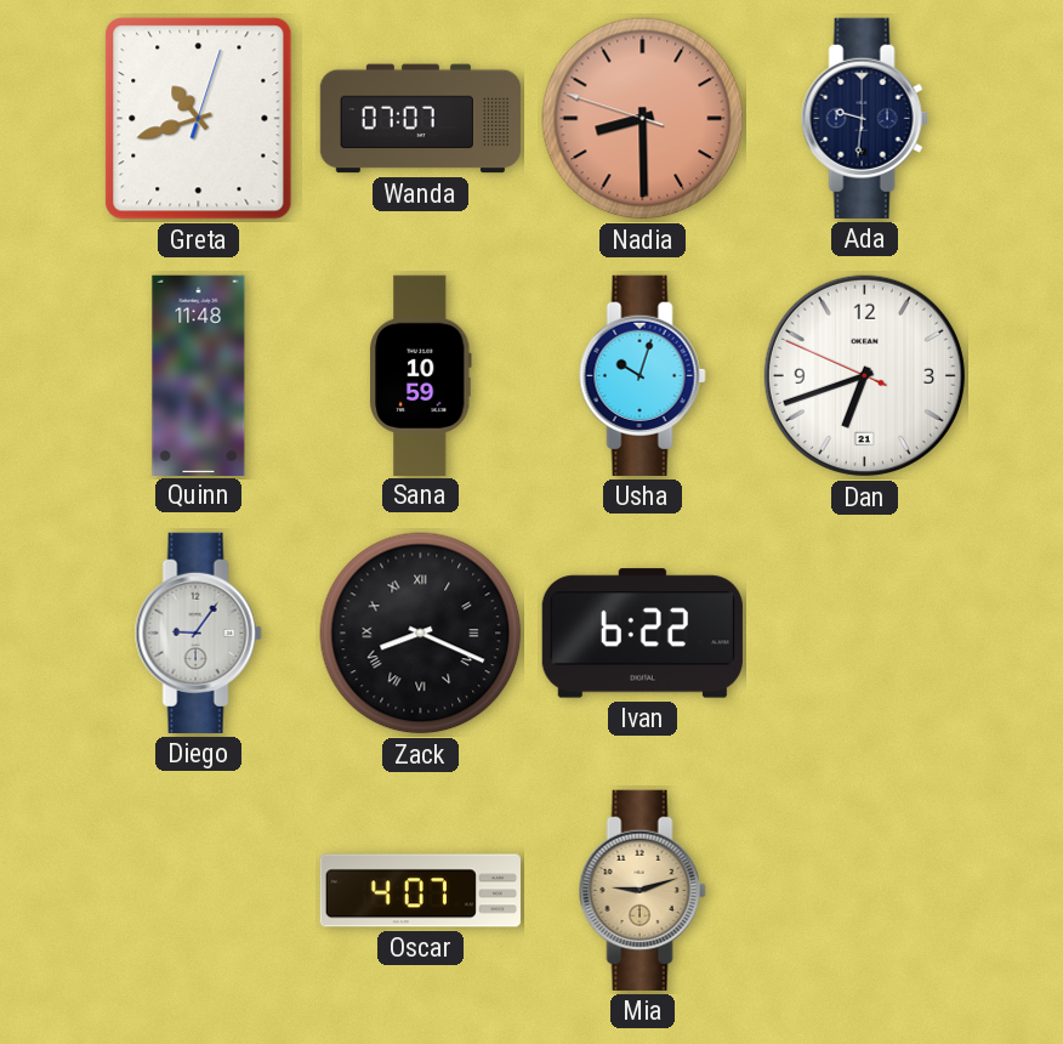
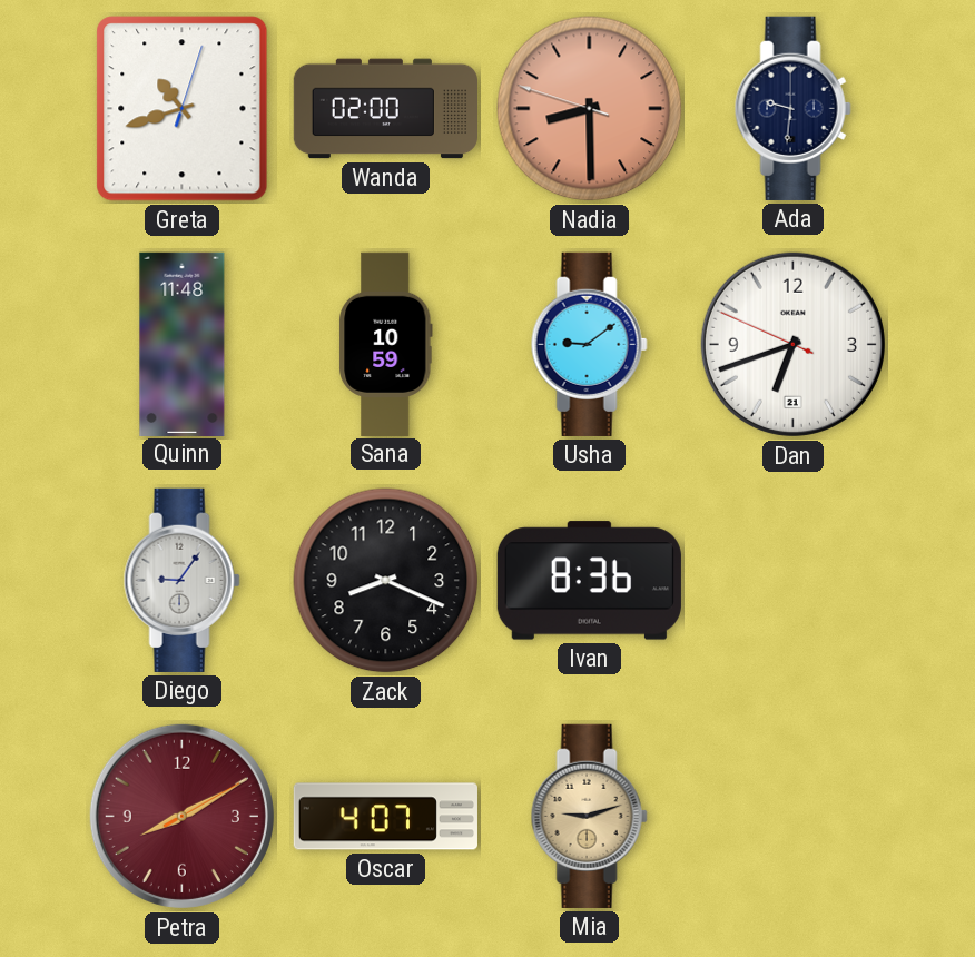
Wanda: 07:07 -> 02:00 (385, 109)
Usha: 10:03 -> 9:09 (589, 344)
Zack numerals: Roman -> Arabic (386, 581)
Ivan: 6:22 -> 8:36 (589, 581)
Petra: none -> 8:10 (181, 816)
